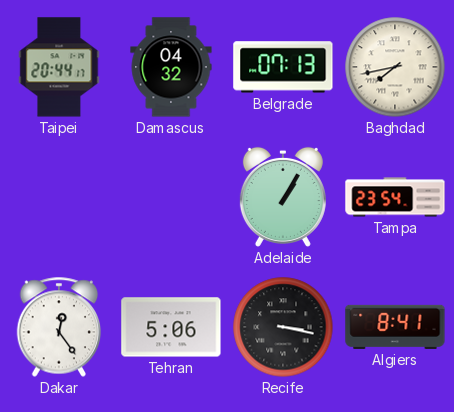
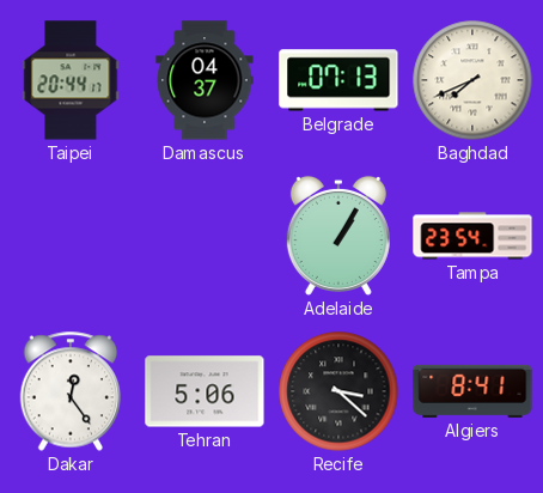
Damascus: 04:32 -> 04:37 (205, 80)
Baghdad: 7:43 -> 7:41 (472, 80)
Recife: 3:17 -> 3:22 (338, 391)
